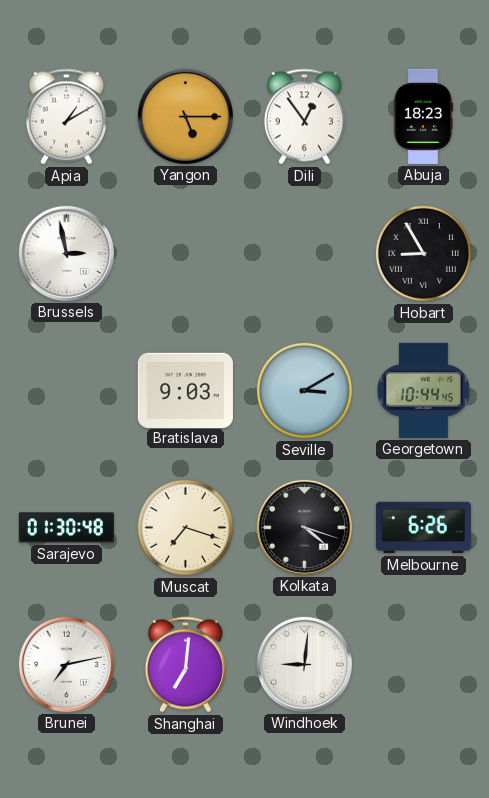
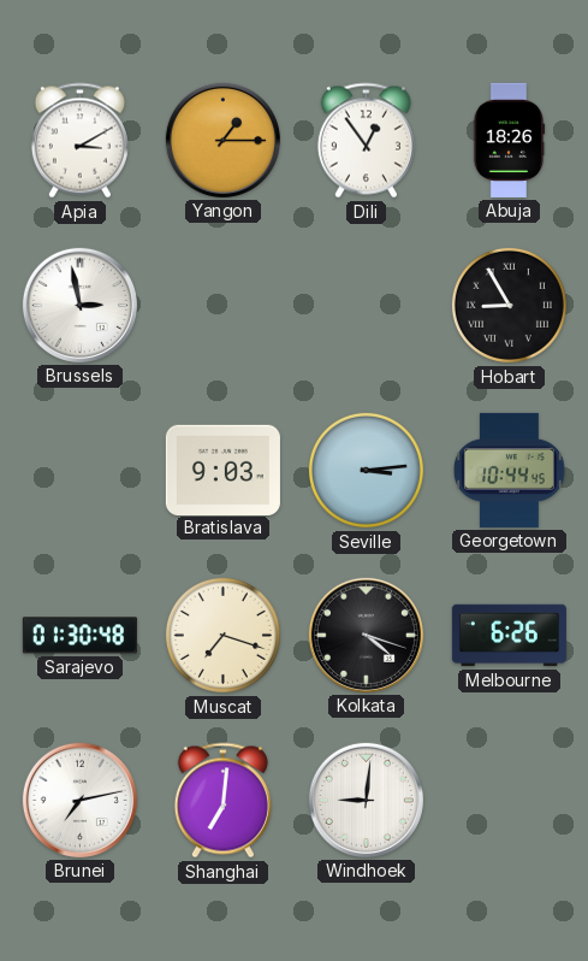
Apia: 1:10 -> 3:10 (79, 141)
Yangon: 5:15 -> 1:15 (222, 140)
Abuja: 18:23 -> 18:26 (509, 140)
Seville: 3:10 -> 3:14 (366, 470)
